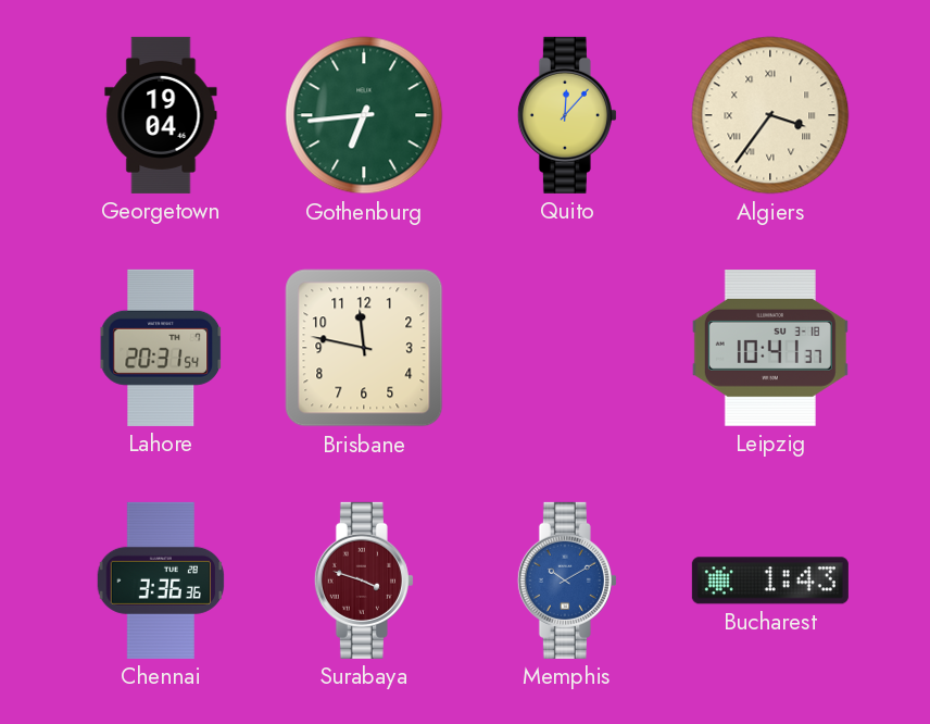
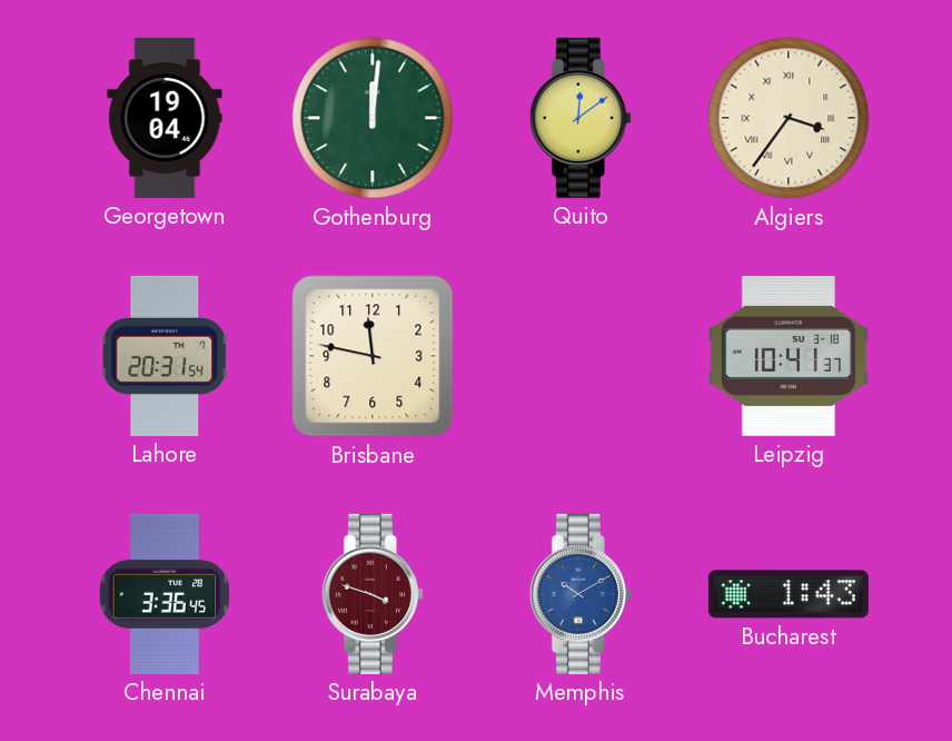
Gothenburg: 6:44 -> 12:01 (373, 118)
Quito: 12:07 -> 12:09 (581, 118)
Chennai: 3:36:36 -> 3:36:45 (165, 594)
